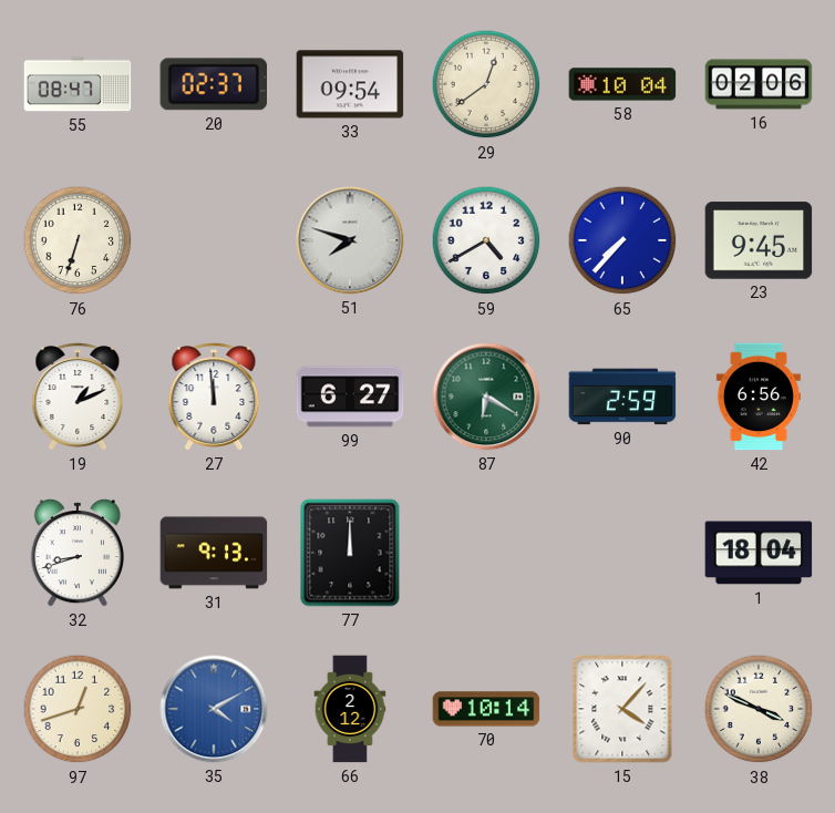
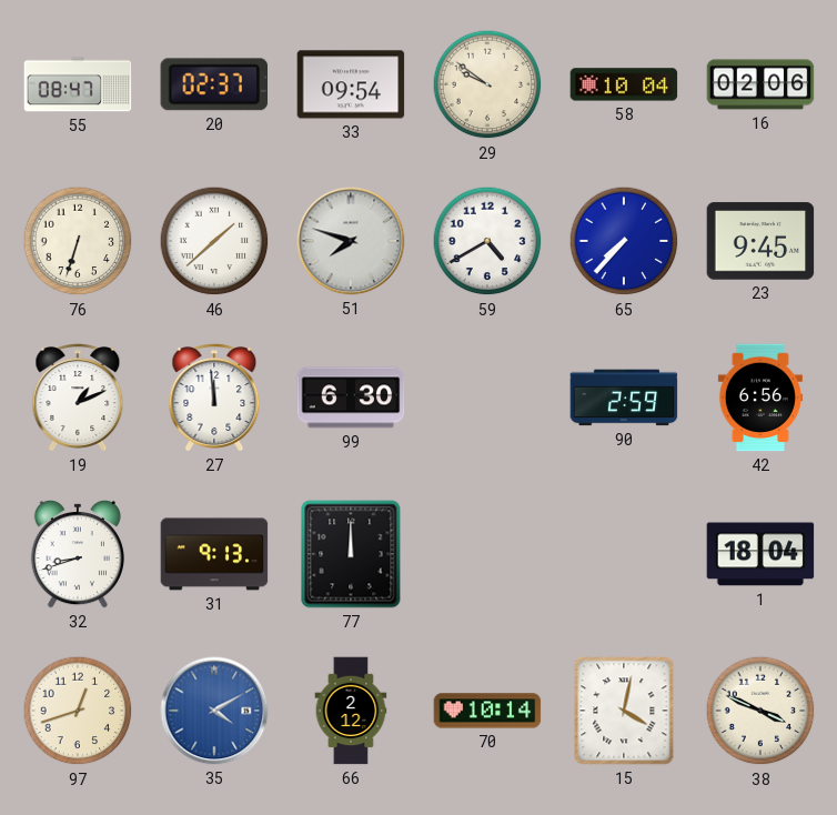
29: 12:39 -> 9:51 (487, 84)
46: none -> 1:38 (214, 241)
99: 6:27 -> 6:30 (351, 398)
87: 6:20 -> none (486, 397)
15: 4:07 -> 4:02 (624, 711)
